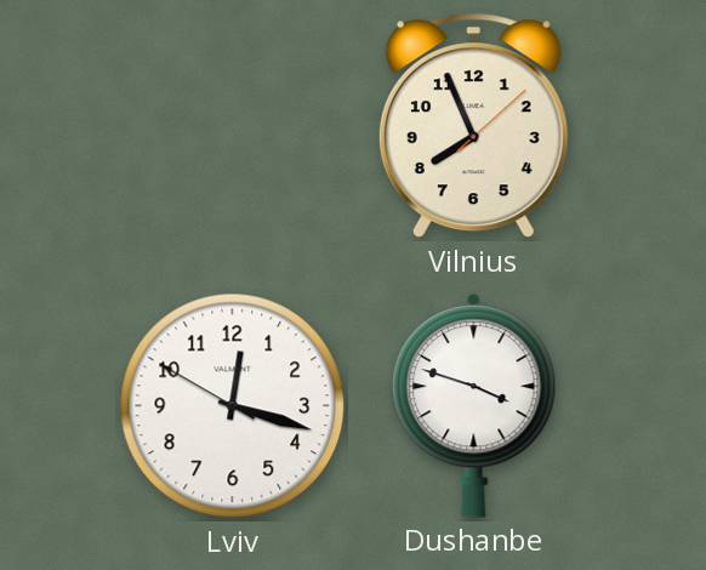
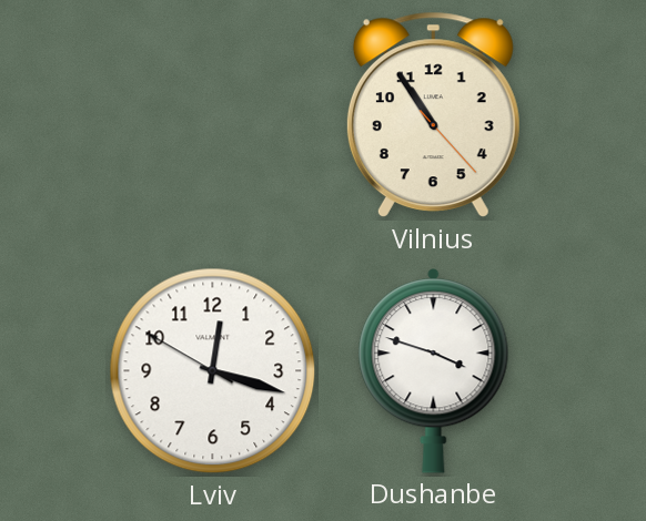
Vilnius: 7:56 -> 10:54 (433, 115)
